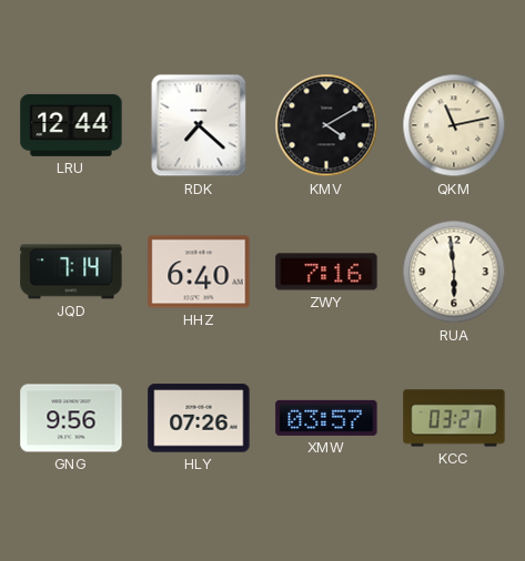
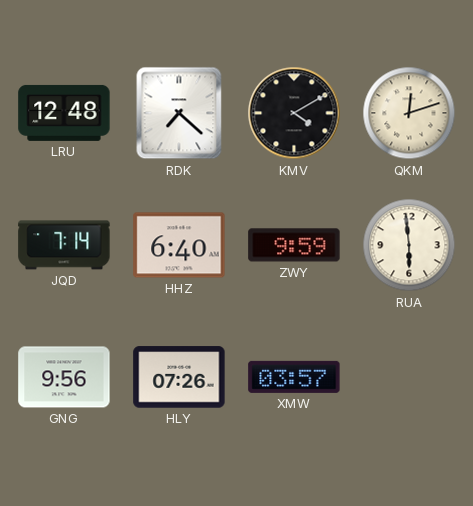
LRU: 12:44 -> 12:48 (64, 113)
QKM: 11:13 -> 12:12 (409, 113)
ZWY: 7:16 -> 9:59 (294, 245)
KCC: 03:27 -> none (454, 418)
